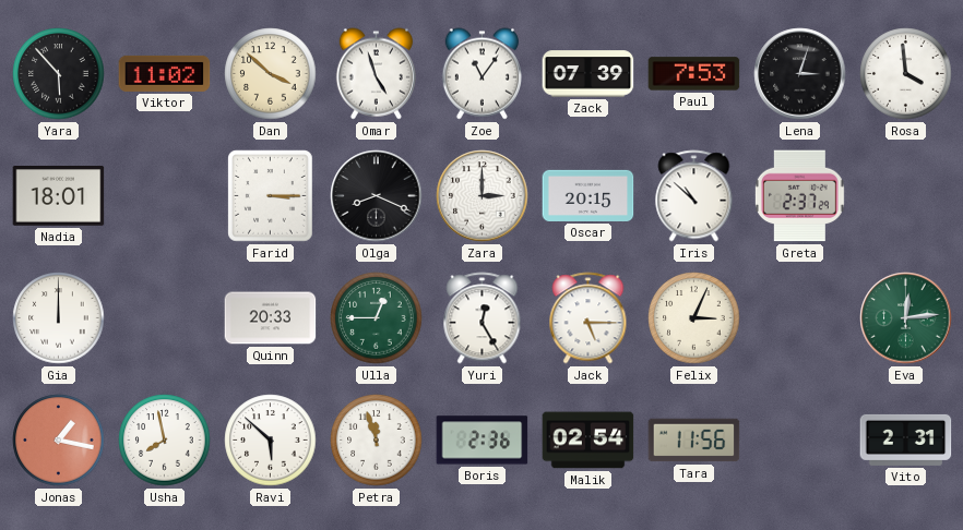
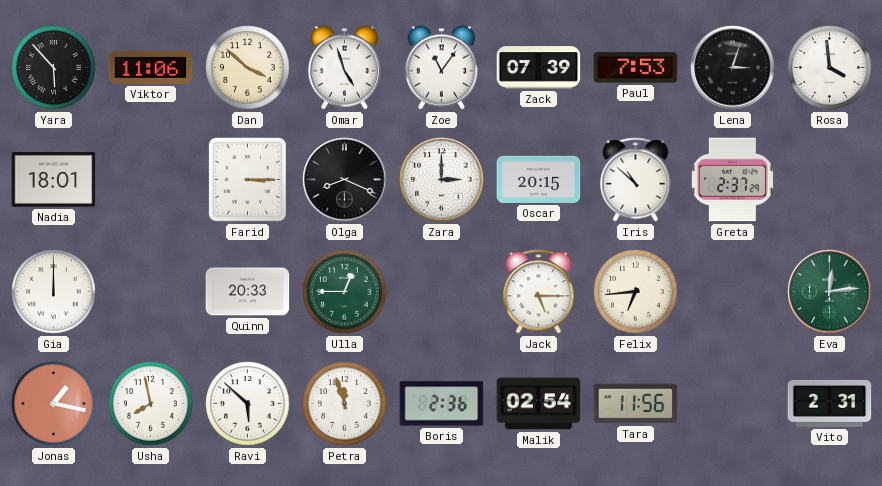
Viktor: 11:02 -> 11:06 (151, 67)
Yuri: 12:25 -> none (483, 318)
Felix: 3:04 -> 6:44 (636, 292)
